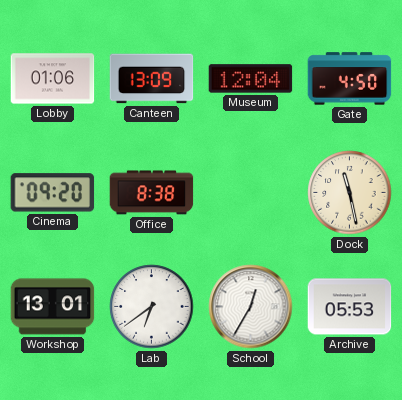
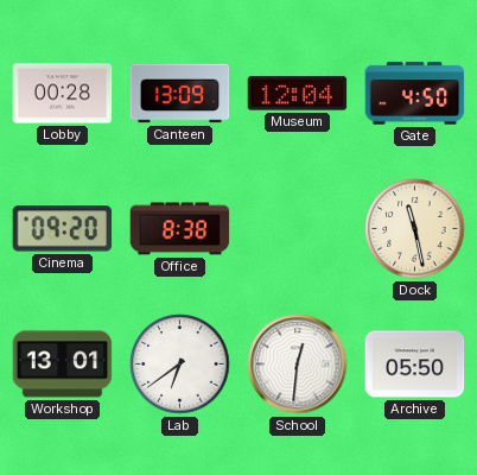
Lobby: 01:06 -> 00:28 (63, 94)
School: 12:35 -> 12:31 (298, 365)
Archive: 05:53 -> 05:50 (415, 365)
